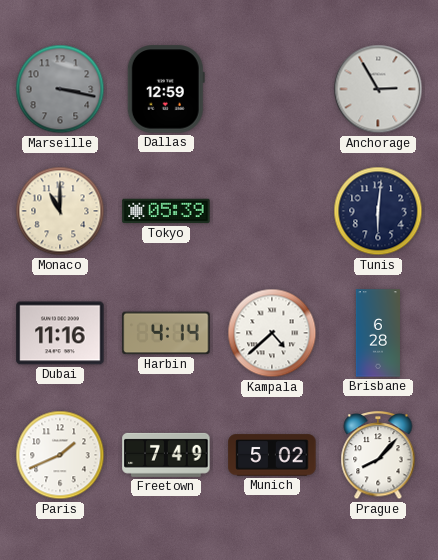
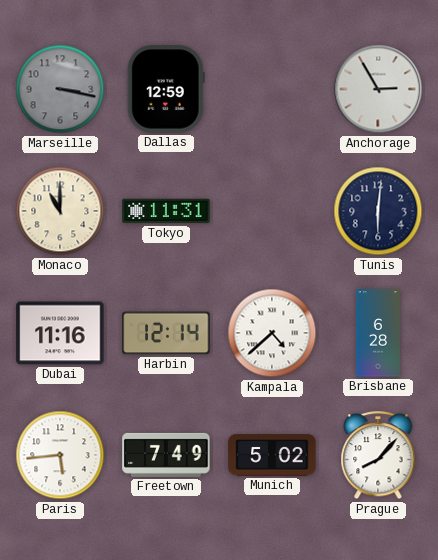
Tokyo: 05:39 -> 11:31 (166, 211)
Harbin: 4:14 -> 12:14 (166, 333)
Paris: 1:41 -> 5:44 (60, 455)
